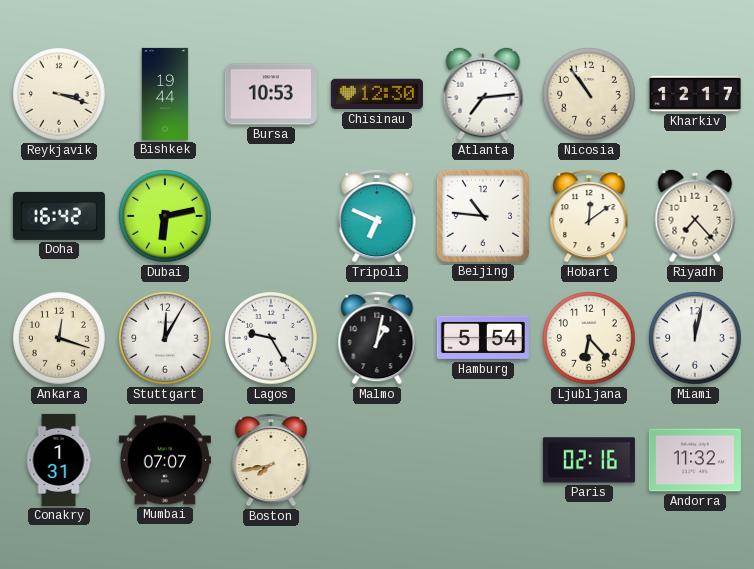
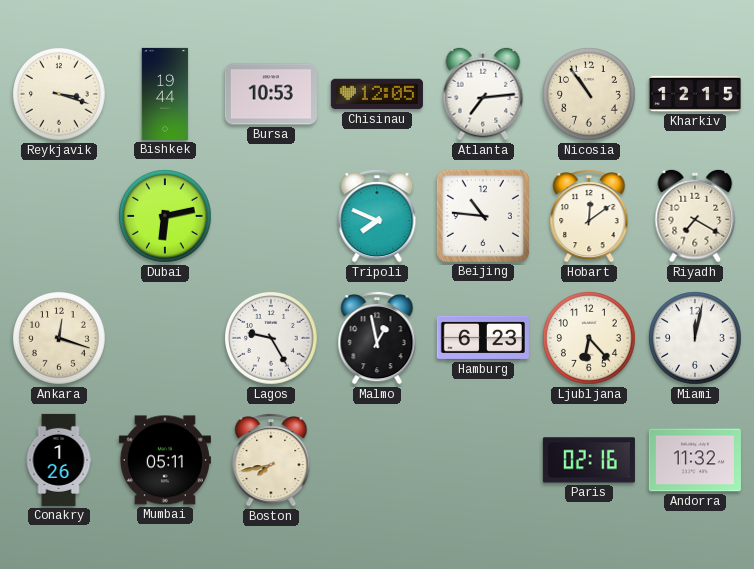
Chisinau: 12:30 -> 12:05 (377, 94)
Kharkiv: 12:17 -> 12:15 (695, 94)
Doha: 16:42 -> none (59, 216)
Tripoli: 6:49 -> 7:49 (377, 217)
Riyadh: 7:23 -> 7:20 (695, 216)
Stuttgart: 12:05 -> none (166, 339)
Malmo: 1:02 -> 12:58 (377, 339)
Hamburg: 5:54 -> 6:23 (483, 338)
Conakry: 1:31 -> 1:26 (59, 460)
Mumbai: 07:07 -> 05:11 (165, 460)
